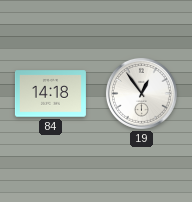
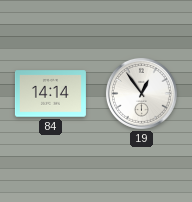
84: 14:18 -> 14:14 (50, 94)
